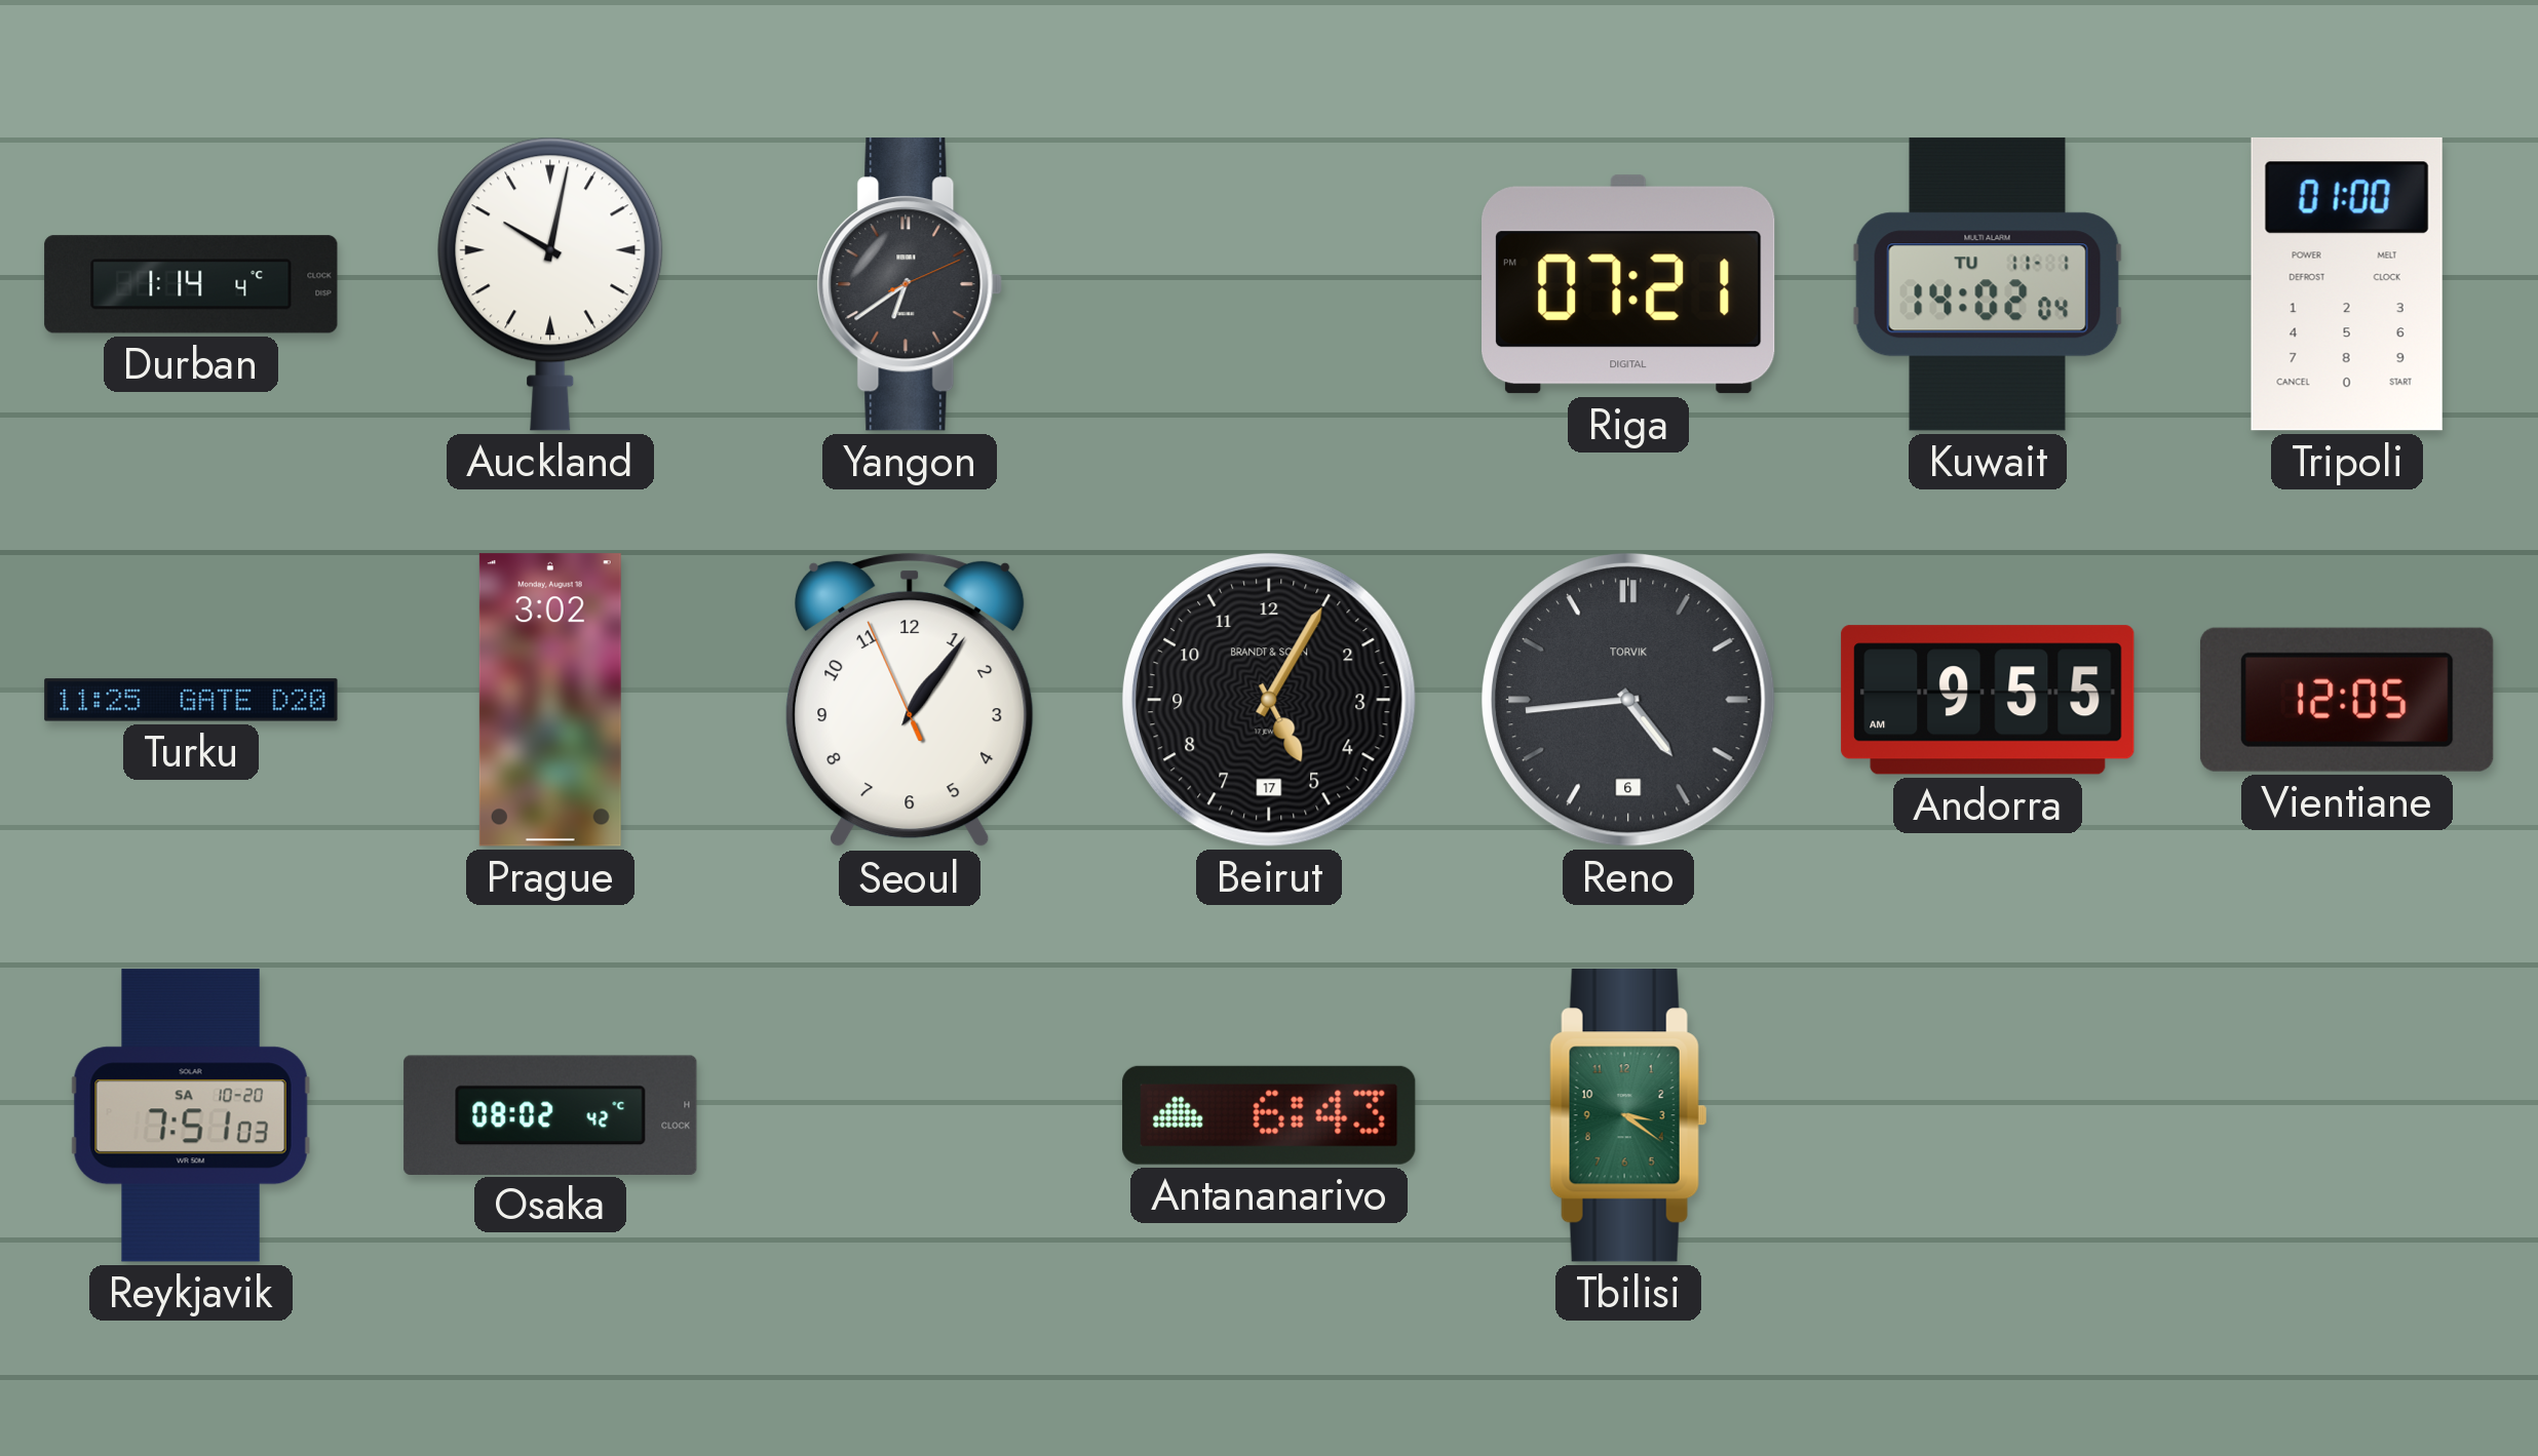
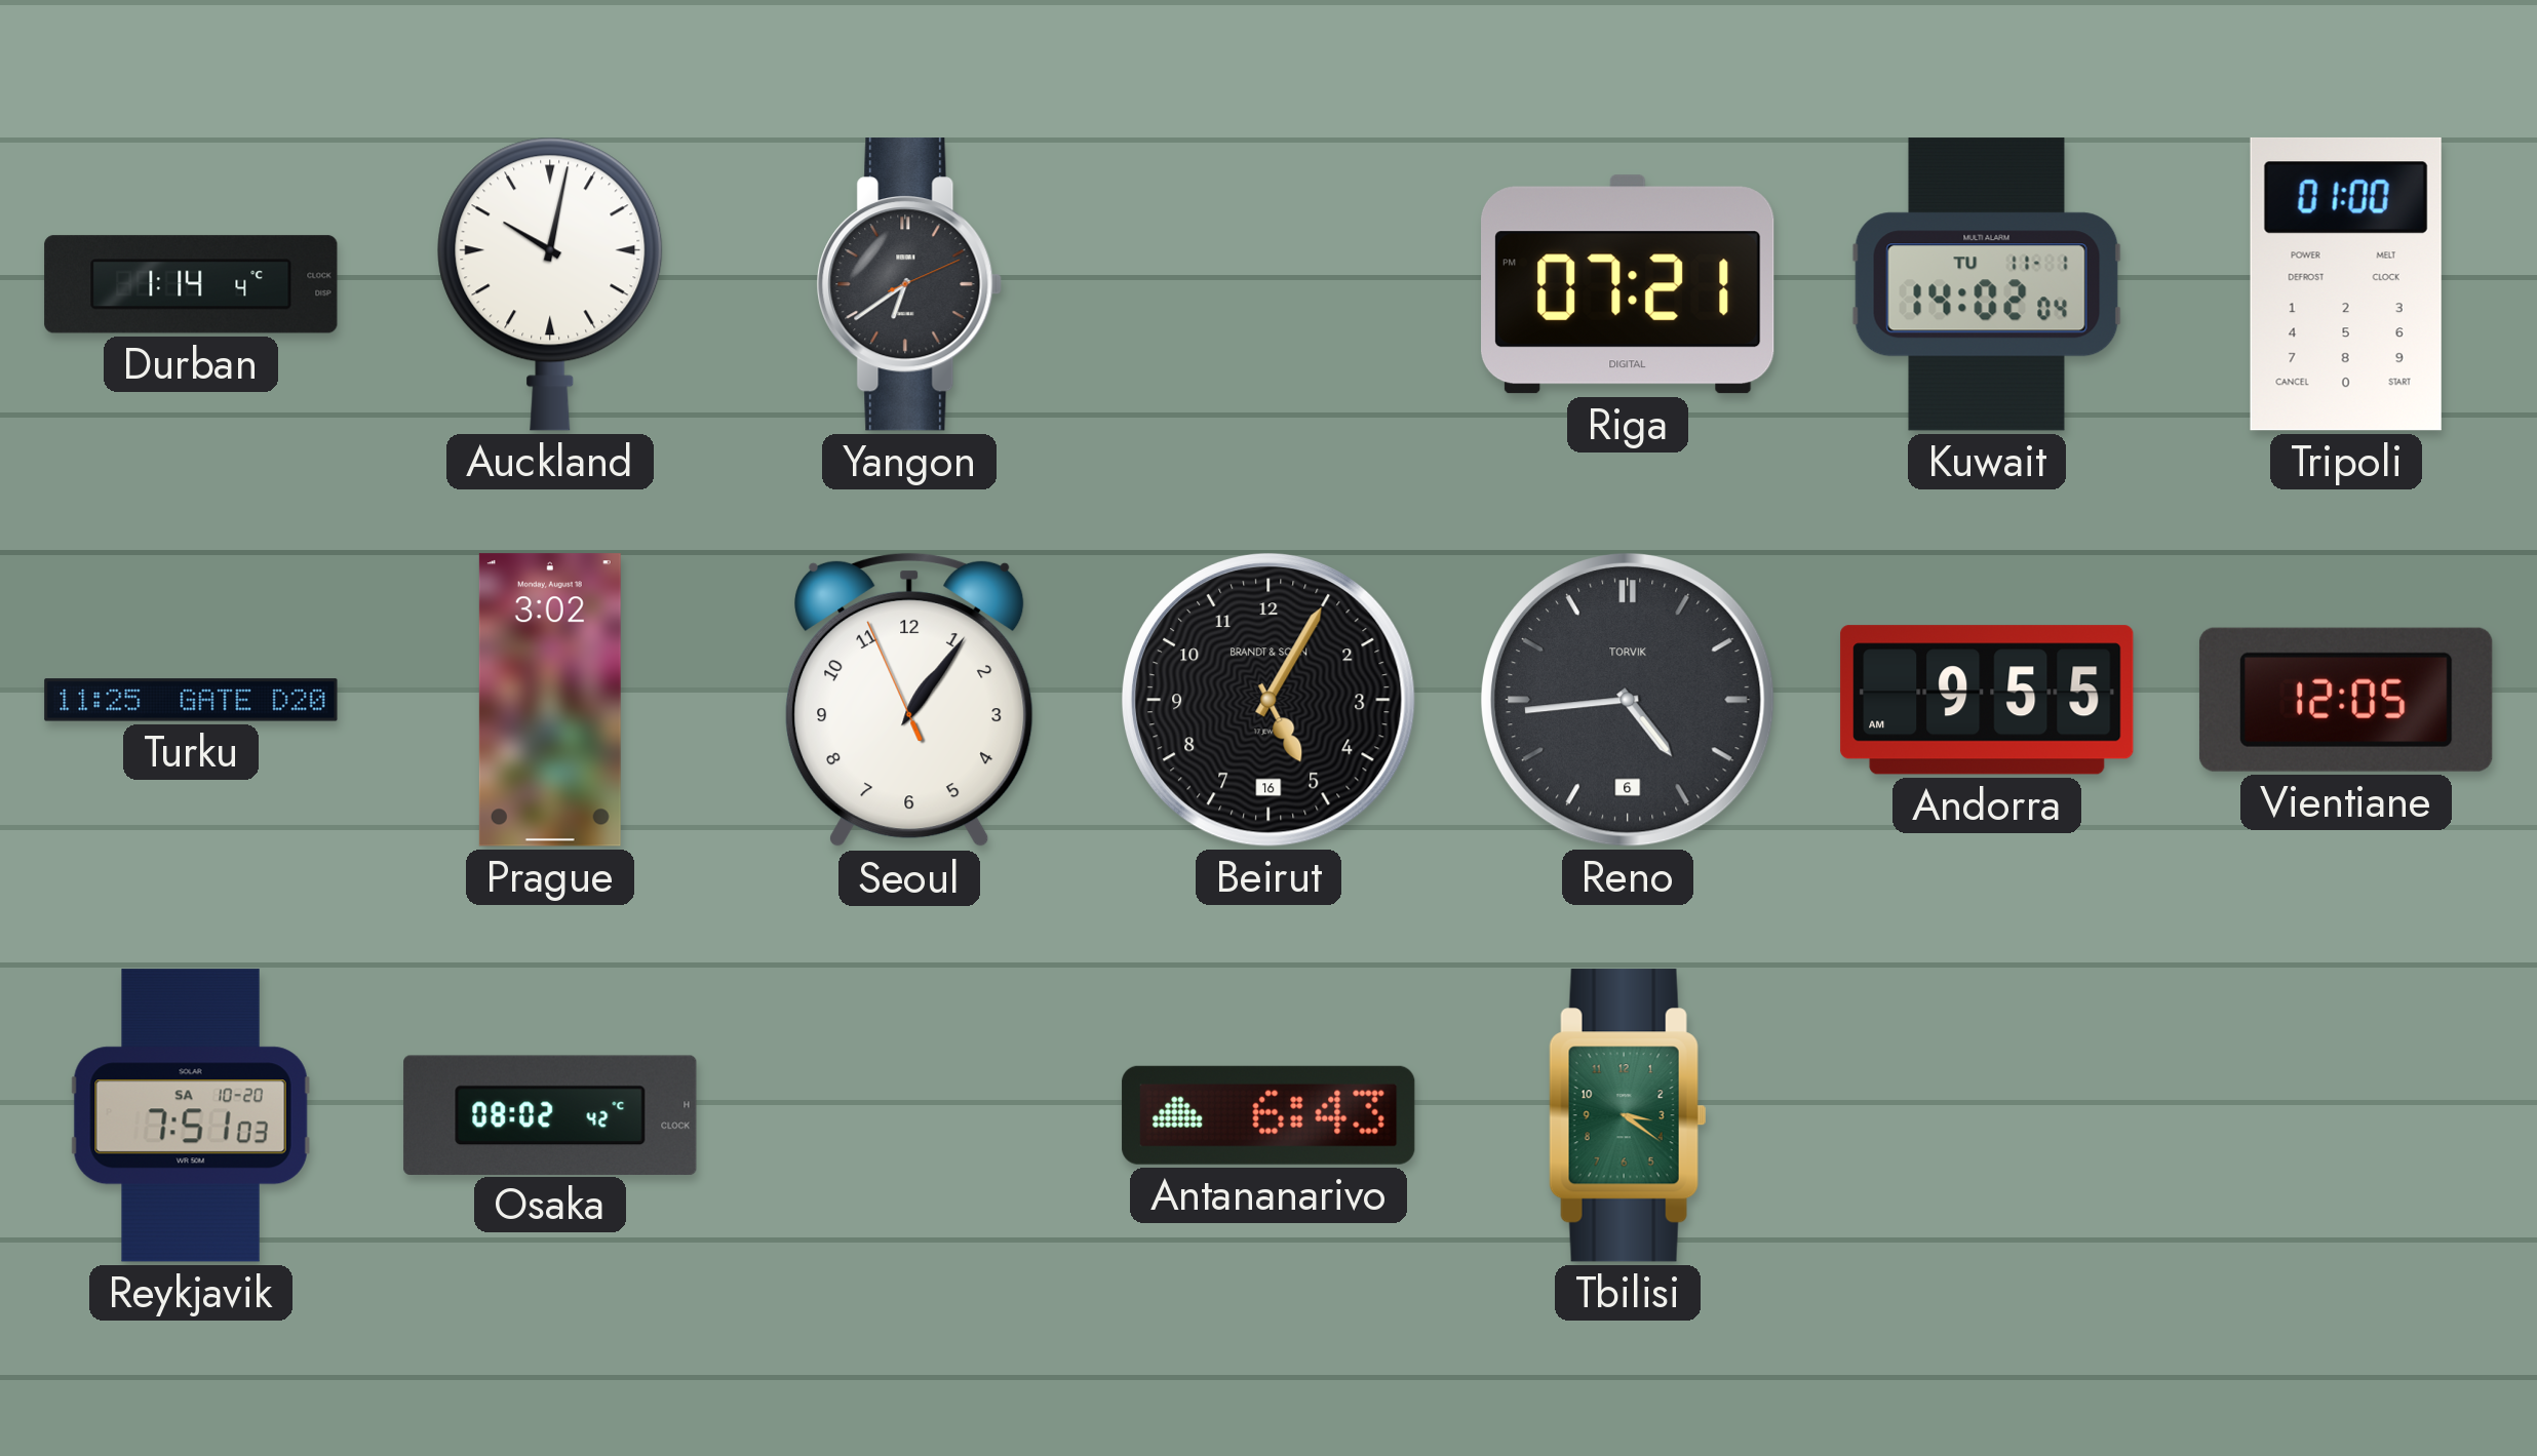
Beirut date: 17 -> 16 (1268, 700)
